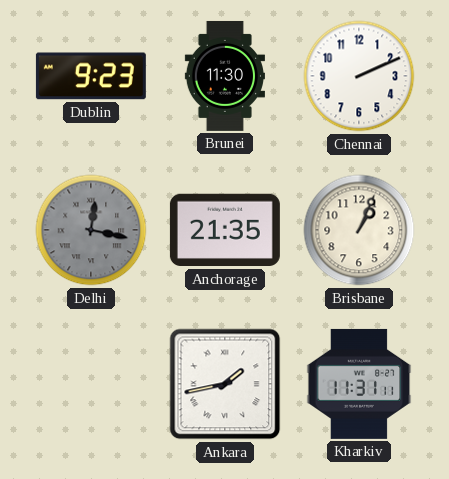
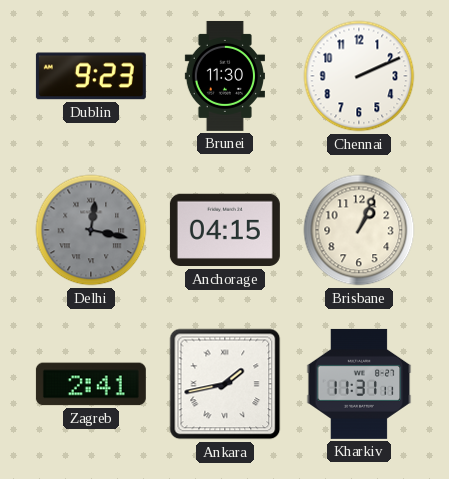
Anchorage: 21:35 -> 04:15 (225, 230)
Zagreb: none -> 2:41 (91, 384)
